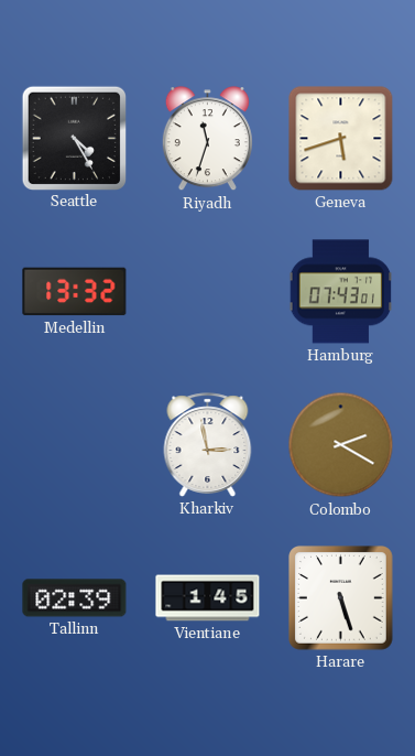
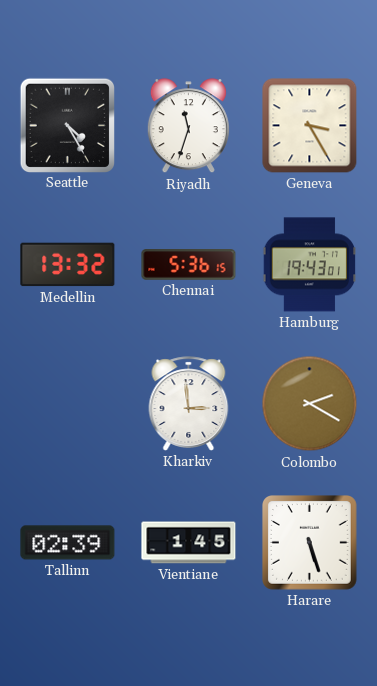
Geneva: 5:42 -> 3:25 (310, 126)
Chennai: none -> 5:36 (189, 265)
Hamburg: 07:43 -> 19:43 (309, 265)
Kharkiv: 2:58 -> 2:59 (189, 404)
